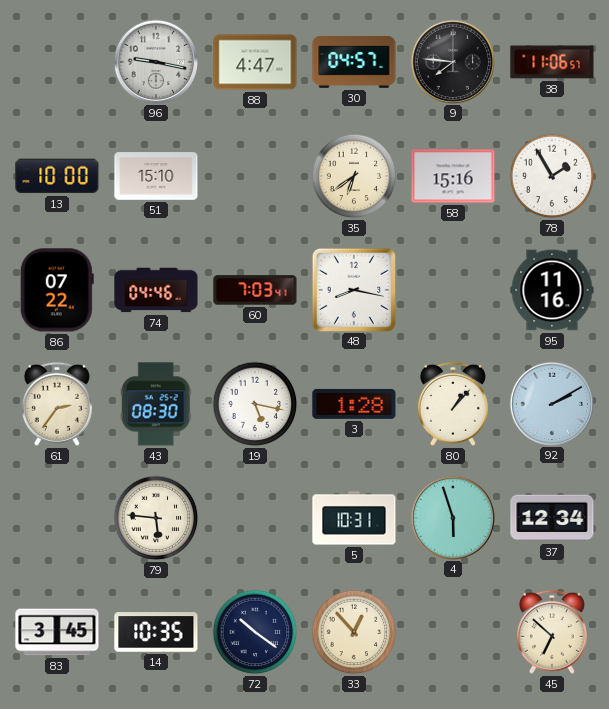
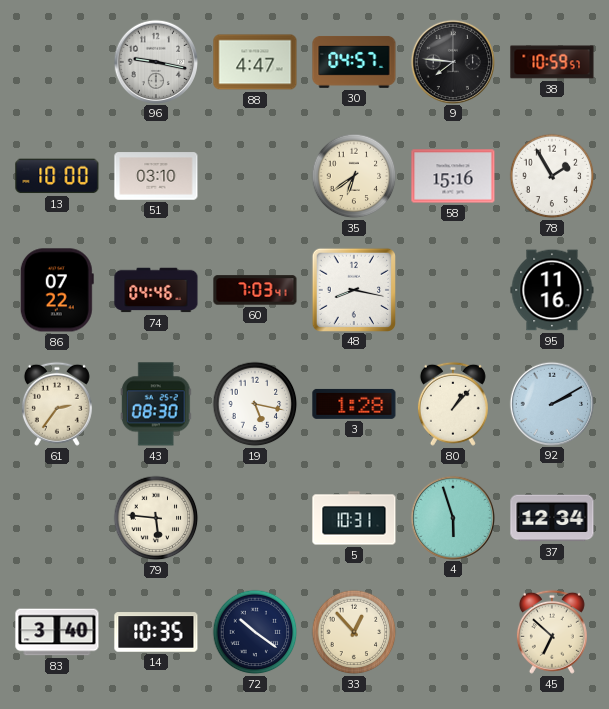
38: 11:06 -> 10:59 (552, 62)
51: 15:10 -> 03:10 (156, 176)
83: 3:45 -> 3:40 (57, 632)
